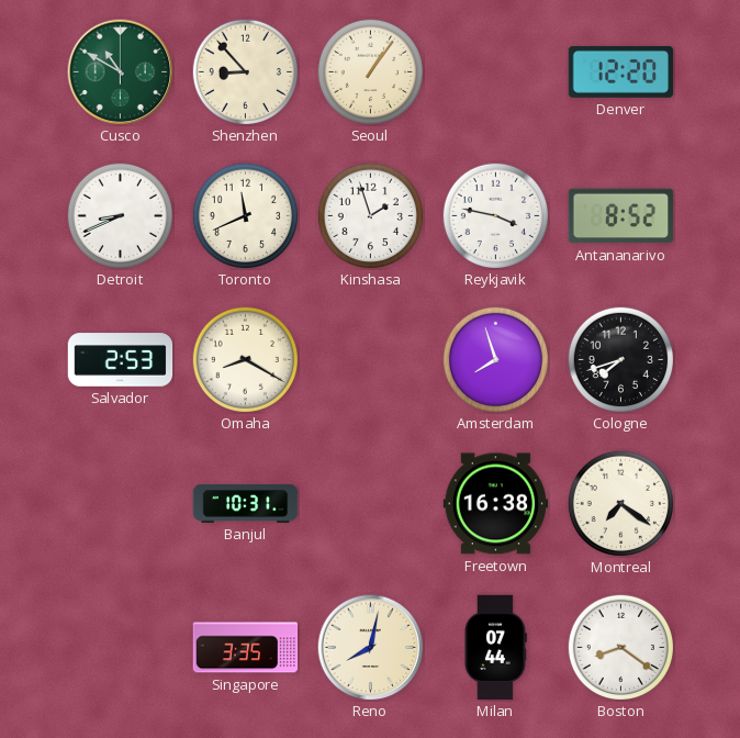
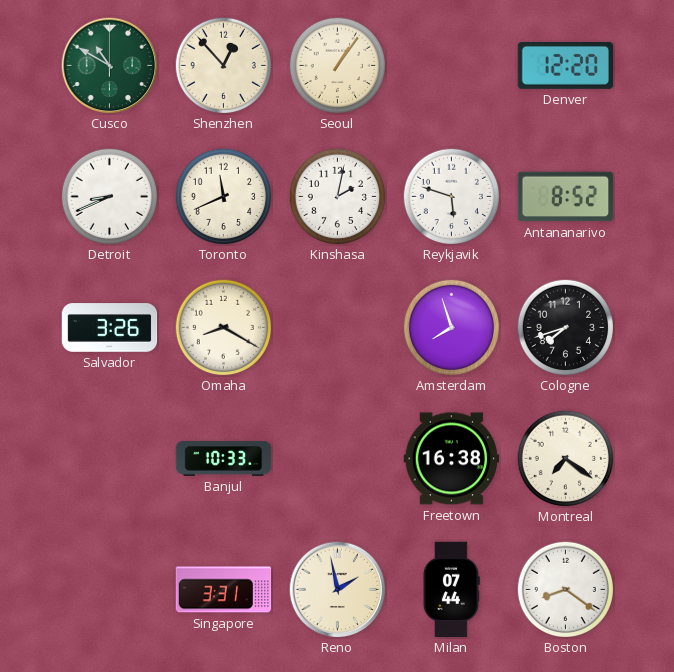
Shenzhen: 8:53 -> 12:53 (223, 65)
Kinshasa: 1:57 -> 2:02 (337, 196)
Reykjavik: 3:47 -> 5:48 (451, 196)
Salvador: 2:53 -> 3:26 (110, 328)
Banjul: 10:31 -> 10:33 (224, 458)
Singapore: 3:35 -> 3:31 (224, 590)
Reno: 8:02 -> 1:58 (338, 590)
